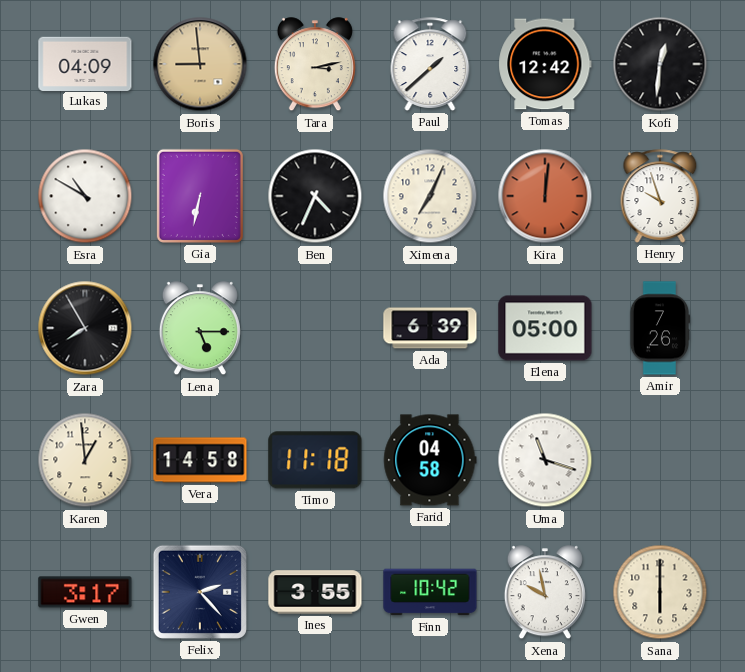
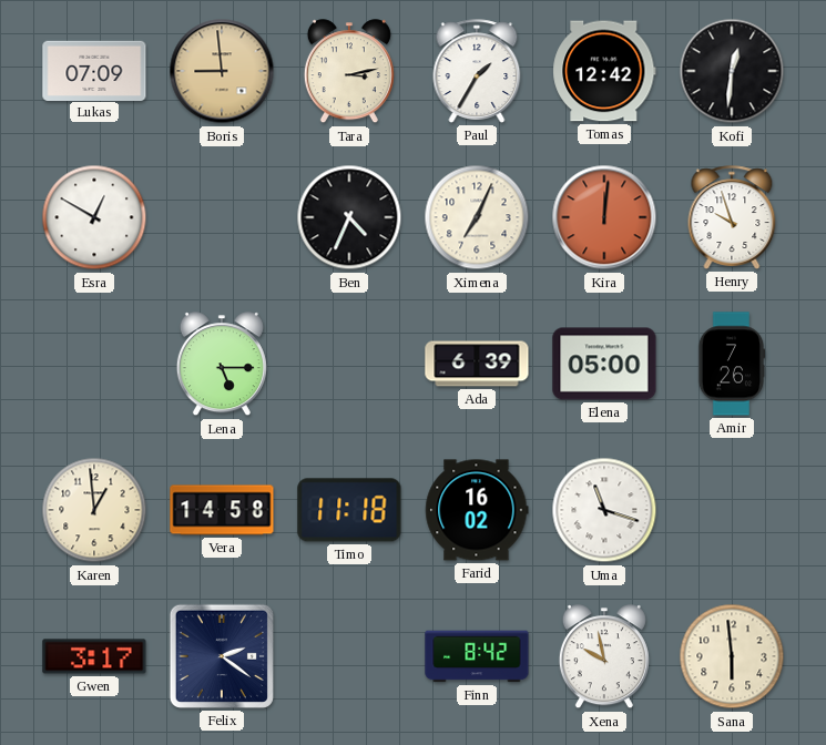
Lukas: 04:09 -> 07:09 (94, 70)
Paul: 1:38 -> 1:35 (477, 71)
Esra: 10:50 -> 12:50 (94, 217)
Gia: 6:32 -> none (200, 196)
Zara: 7:55 -> none (85, 328)
Farid: 04:58 -> 16:02 (477, 510)
Felix: 2:23 -> 2:21 (222, 656)
Ines: 3:55 -> none (315, 592)
Finn: 10:42 -> 8:42 (477, 656)
Sana: 6:00 -> 5:59 (732, 656)
